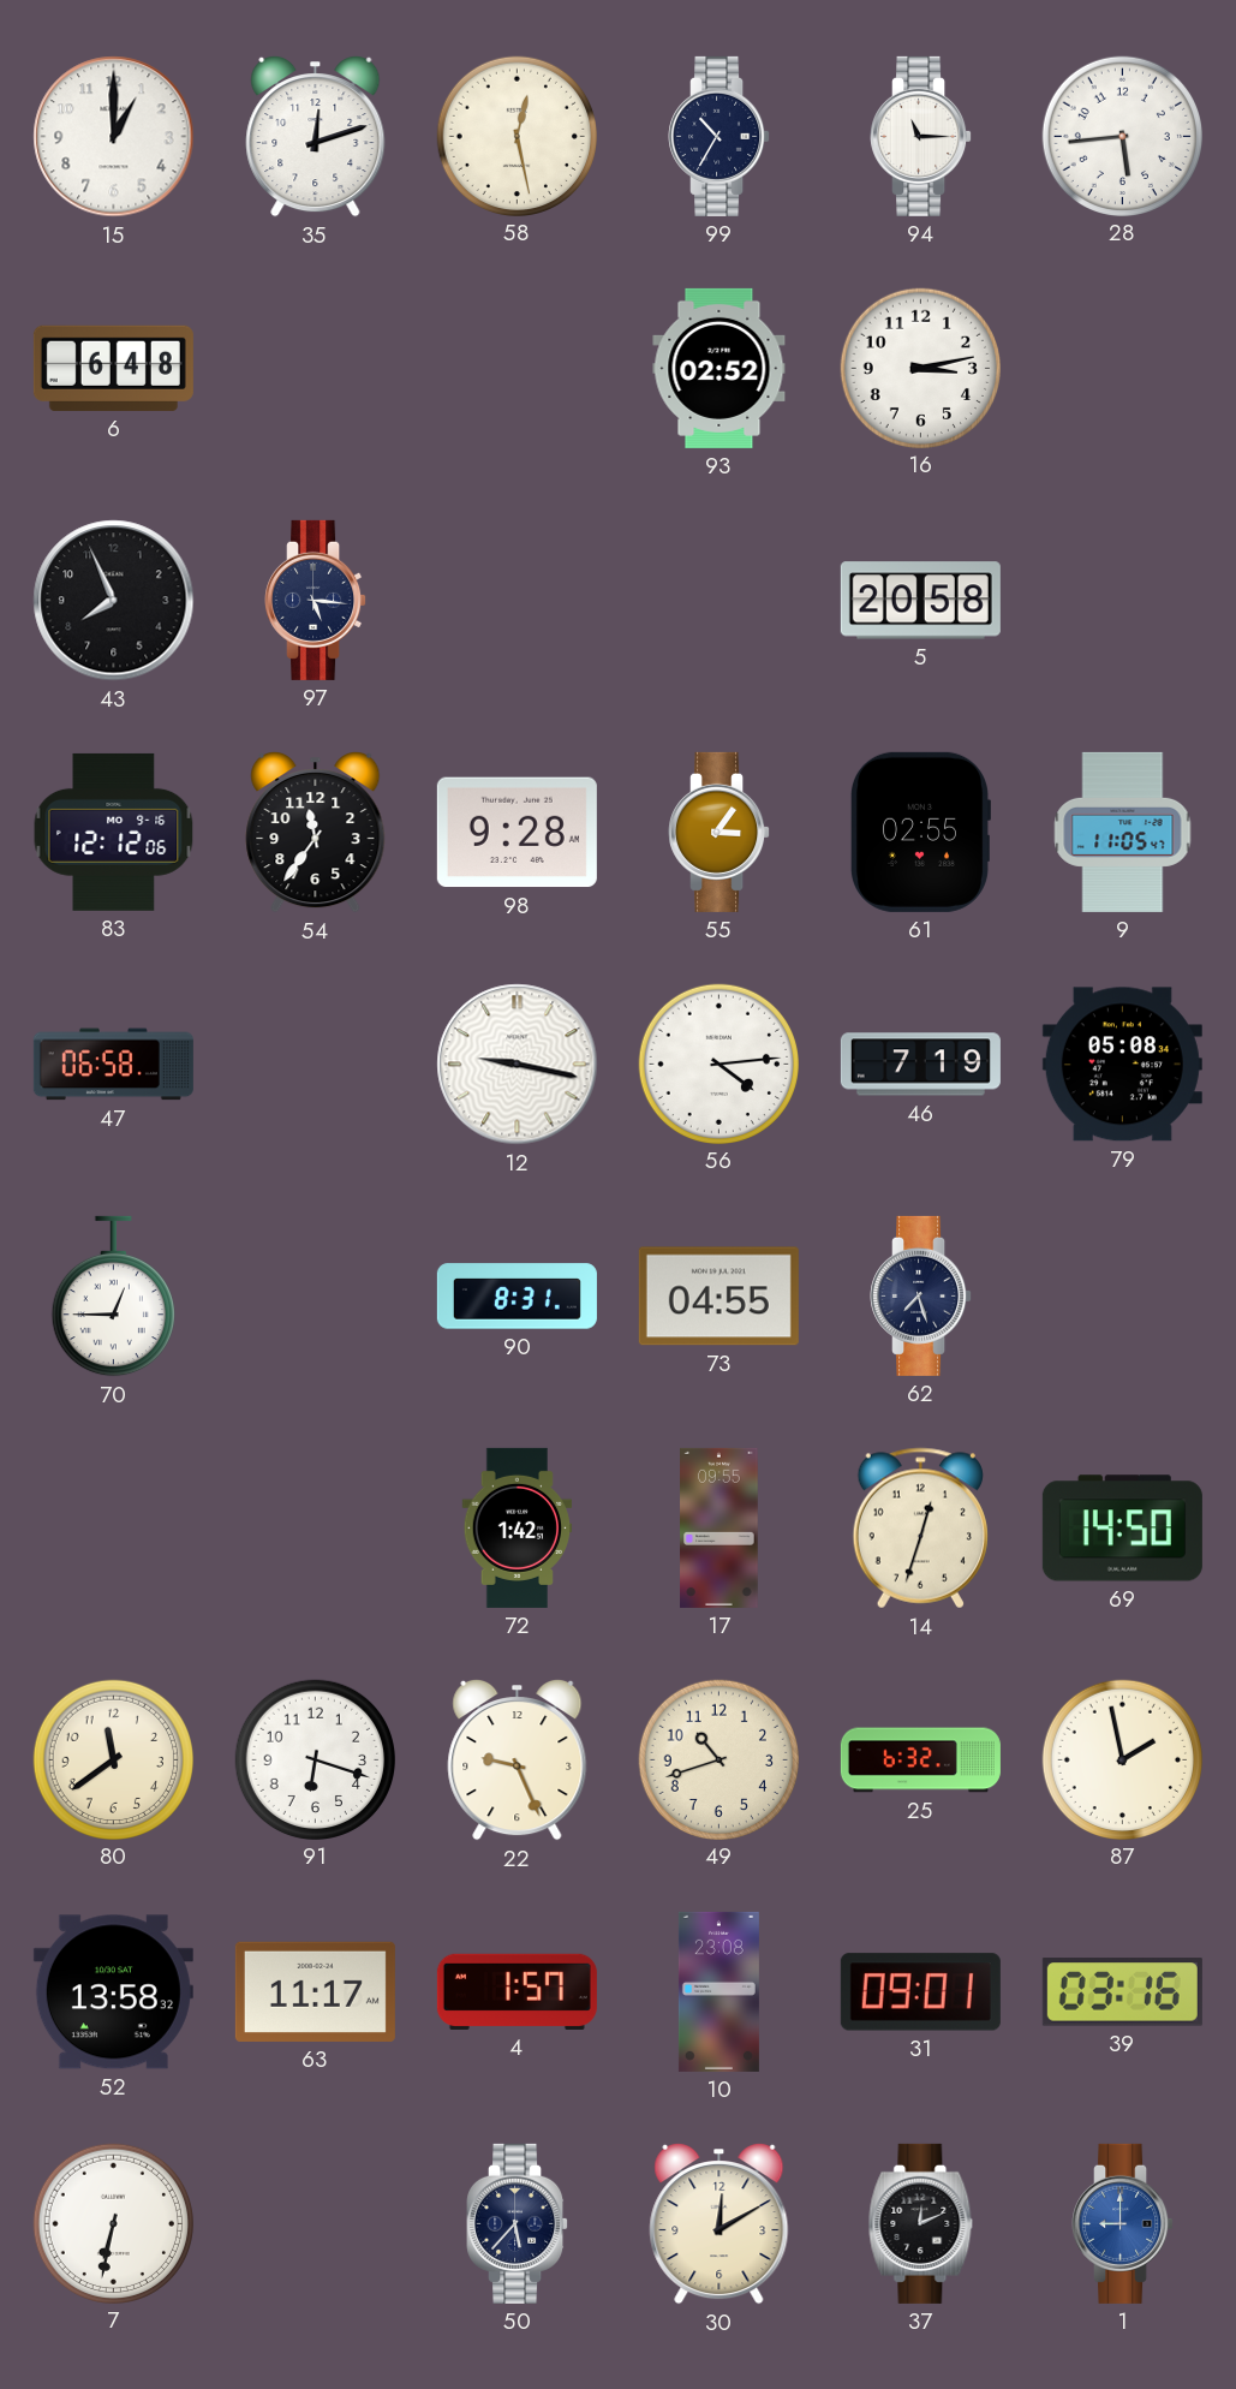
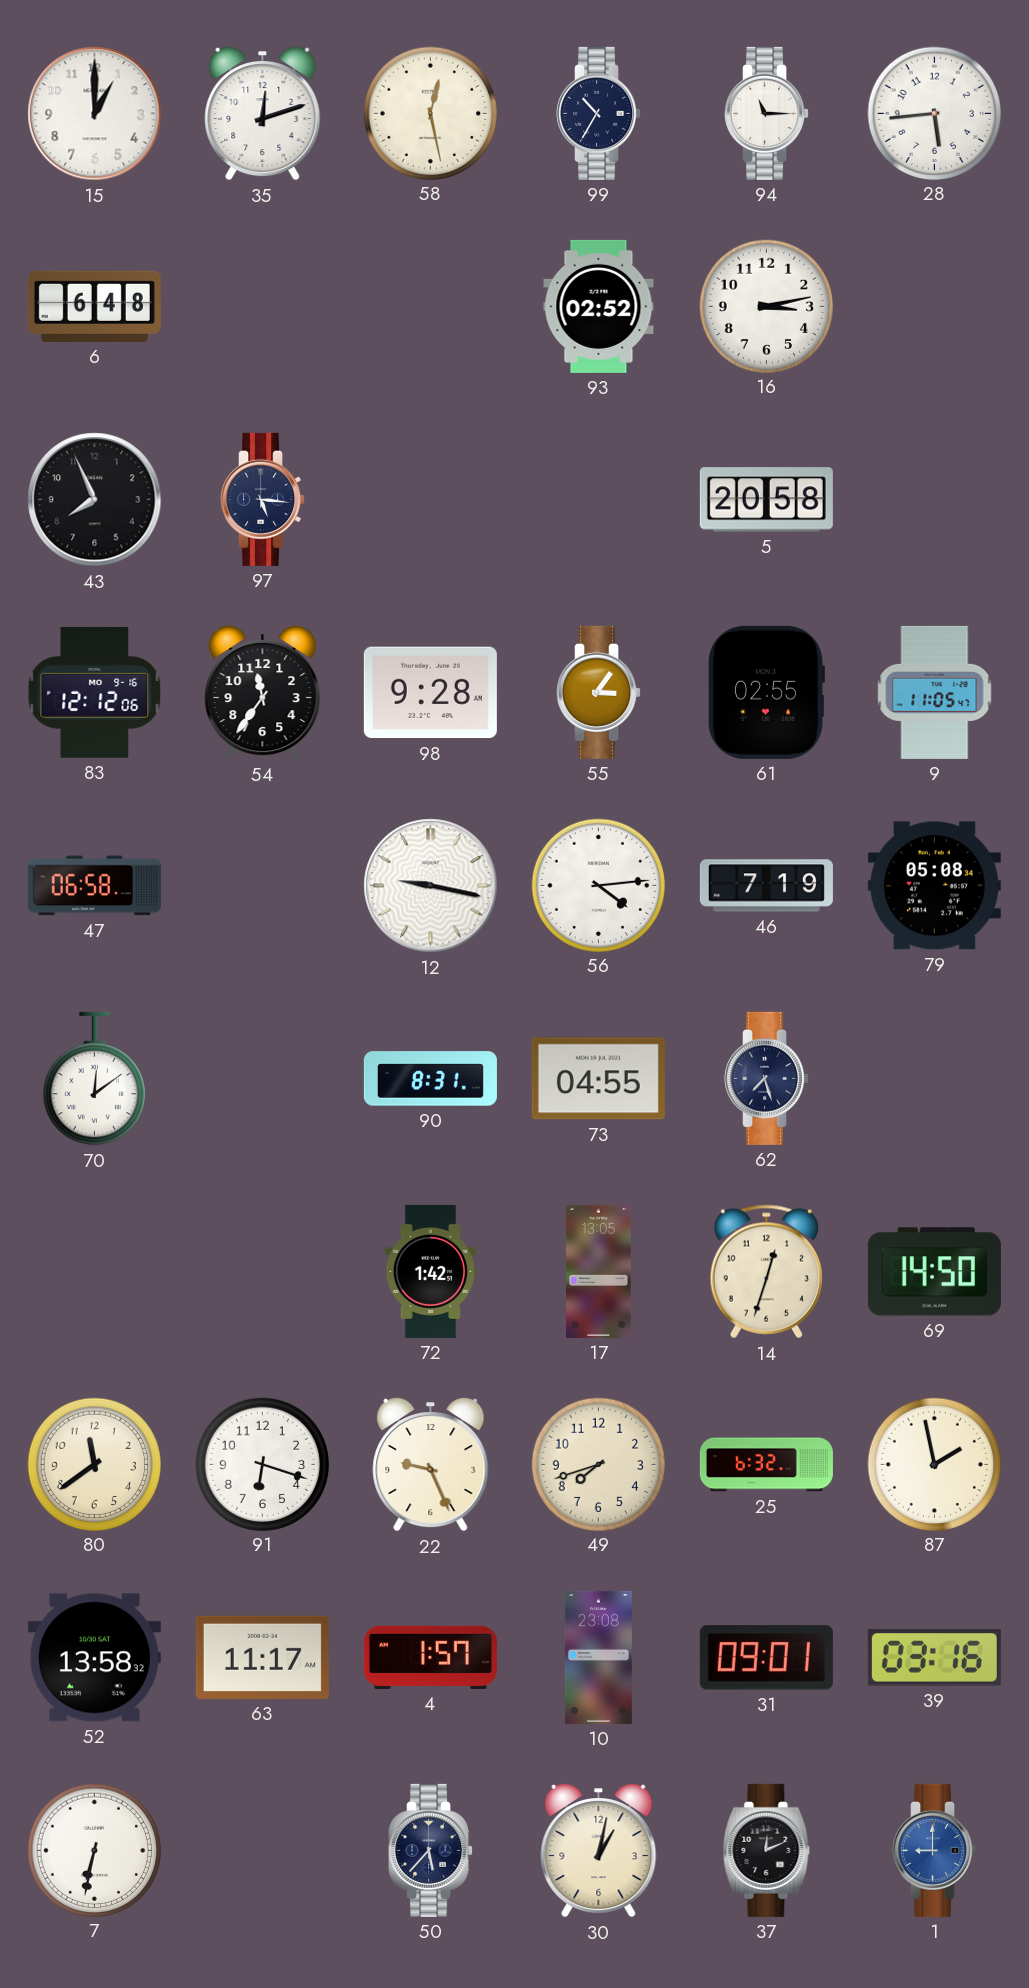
70: 12:45 -> 12:09 (94, 1079)
17: 09:55 -> 13:05 (599, 1271)
49: 10:42 -> 7:42 (598, 1464)
30: 12:10 -> 1:02 (599, 1850)
